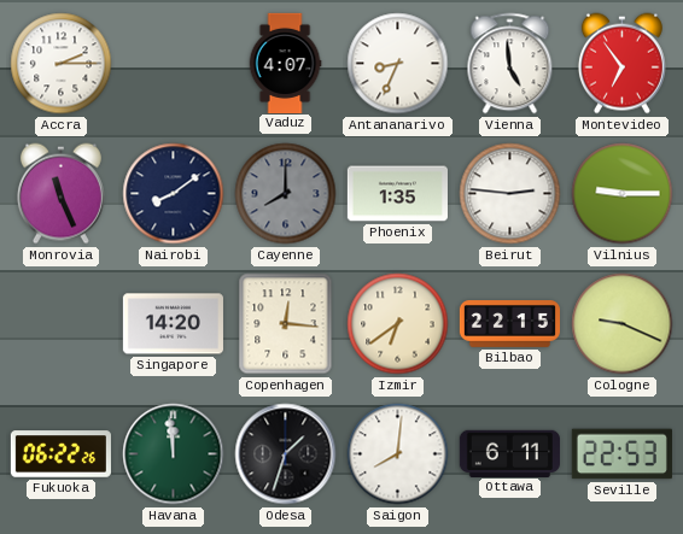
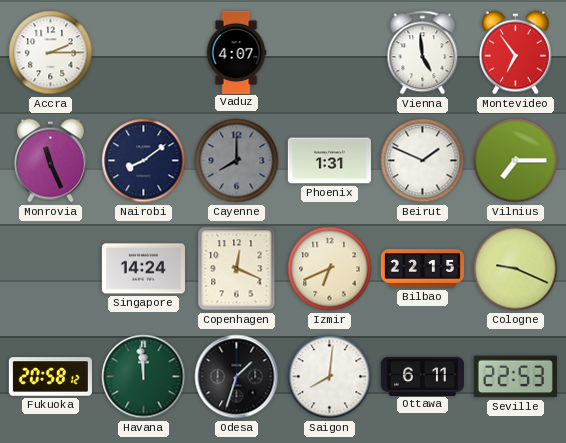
Antananarivo: 8:34 -> none (398, 64)
Phoenix: 1:35 -> 1:31 (329, 161)
Beirut: 2:46 -> 1:49 (423, 161)
Vilnius: 9:15 -> 7:15 (516, 161)
Singapore: 14:20 -> 14:24 (143, 269)
Copenhagen: 12:16 -> 12:19 (237, 269)
Izmir: 6:39 -> 6:41 (330, 269)
Fukuoka: 06:22 -> 20:58 (50, 377)
